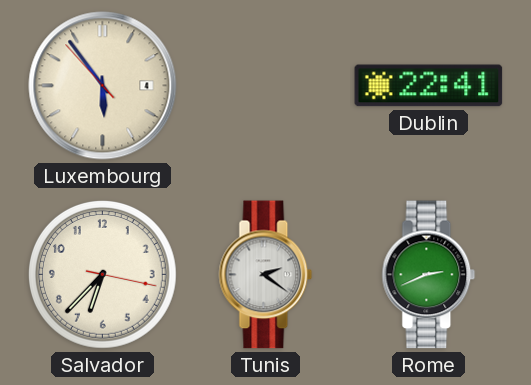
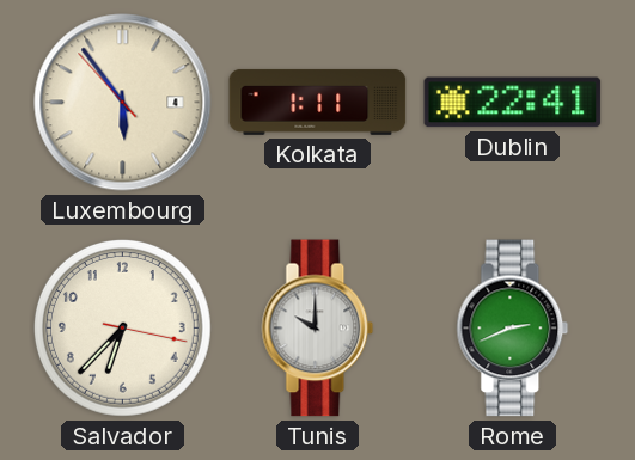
Kolkata: none -> 1:11 (318, 102)
Tunis: 2:21 -> 10:00 (318, 329)
